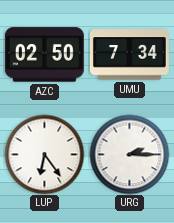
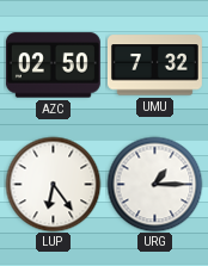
UMU: 7:34 -> 7:32 (154, 66)
URG: 2:15 -> 1:15 (154, 184)
